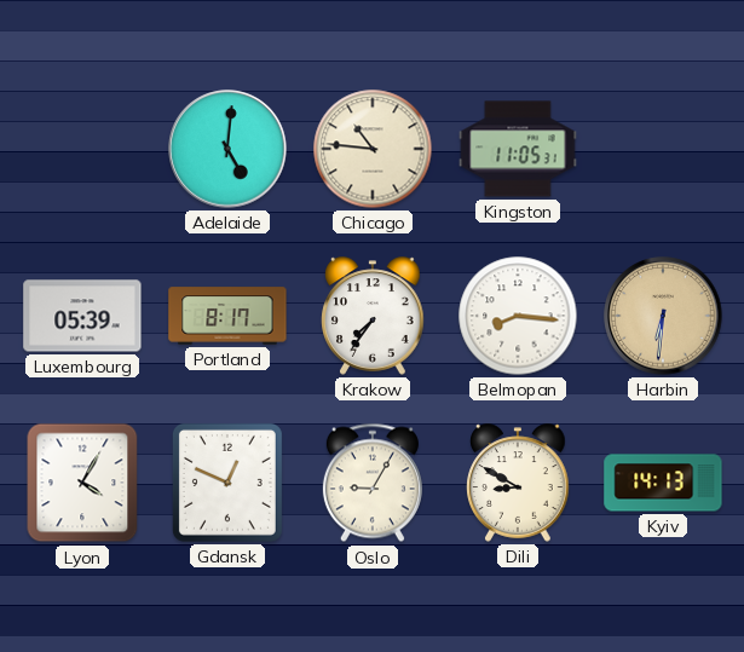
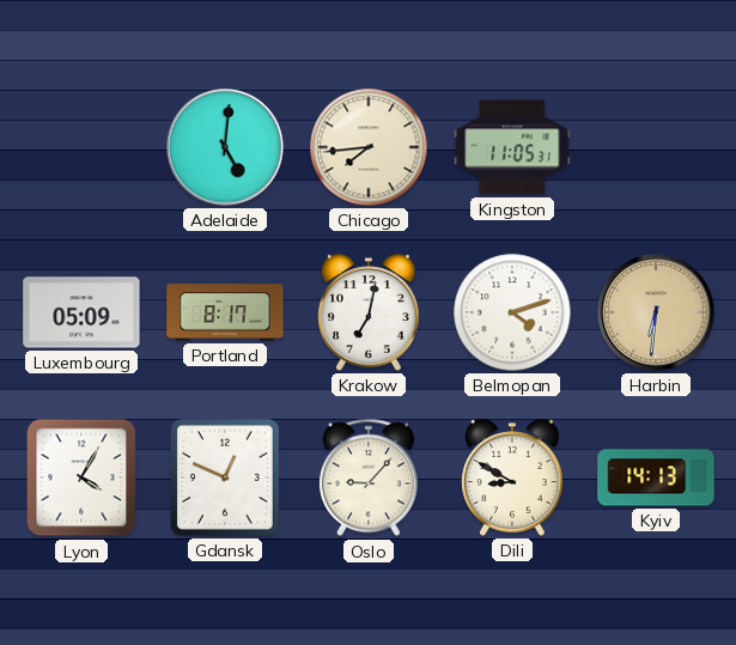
Chicago: 10:46 -> 7:44 (369, 147)
Luxembourg: 05:39 -> 05:09 (81, 312)
Krakow: 7:36 -> 7:02 (369, 312)
Belmopan: 8:16 -> 4:12 (512, 312)
Oslo: 9:05 -> 9:07 (369, 477)
